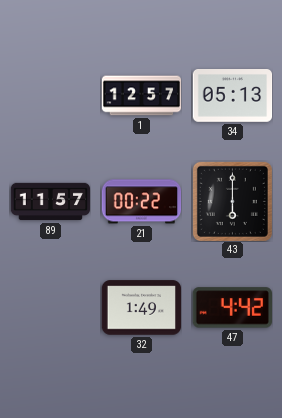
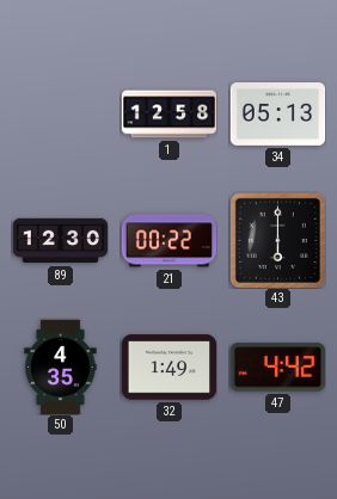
1: 12:57 -> 12:58 (168, 115)
89: 11:57 -> 12:30 (60, 241)
50: none -> 4:35 (61, 366)
